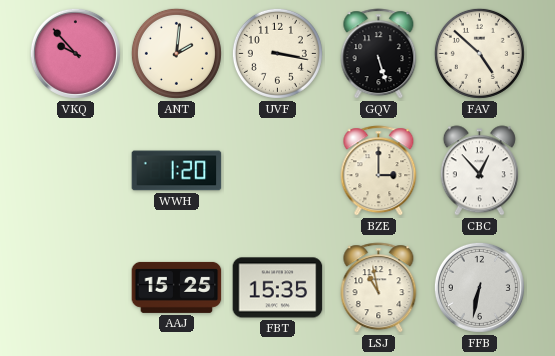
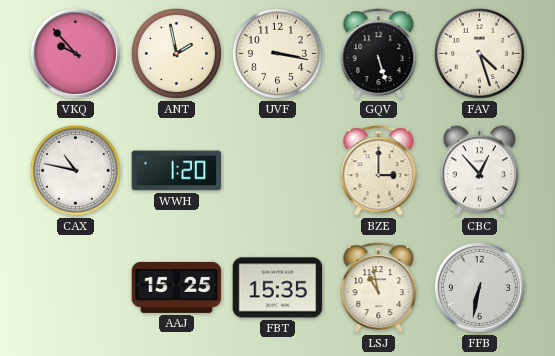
ANT: 2:01 -> 1:58 (176, 53)
FAV: 4:52 -> 4:27 (479, 53)
CAX: none -> 10:47 (75, 170)
